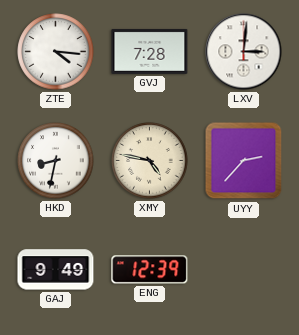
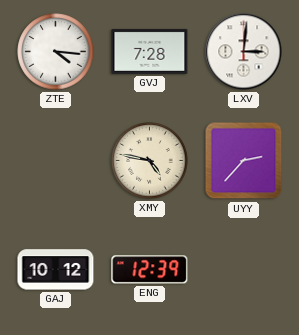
HKD: 8:32 -> none (56, 161)
GAJ: 9:49 -> 10:12 (56, 270)
